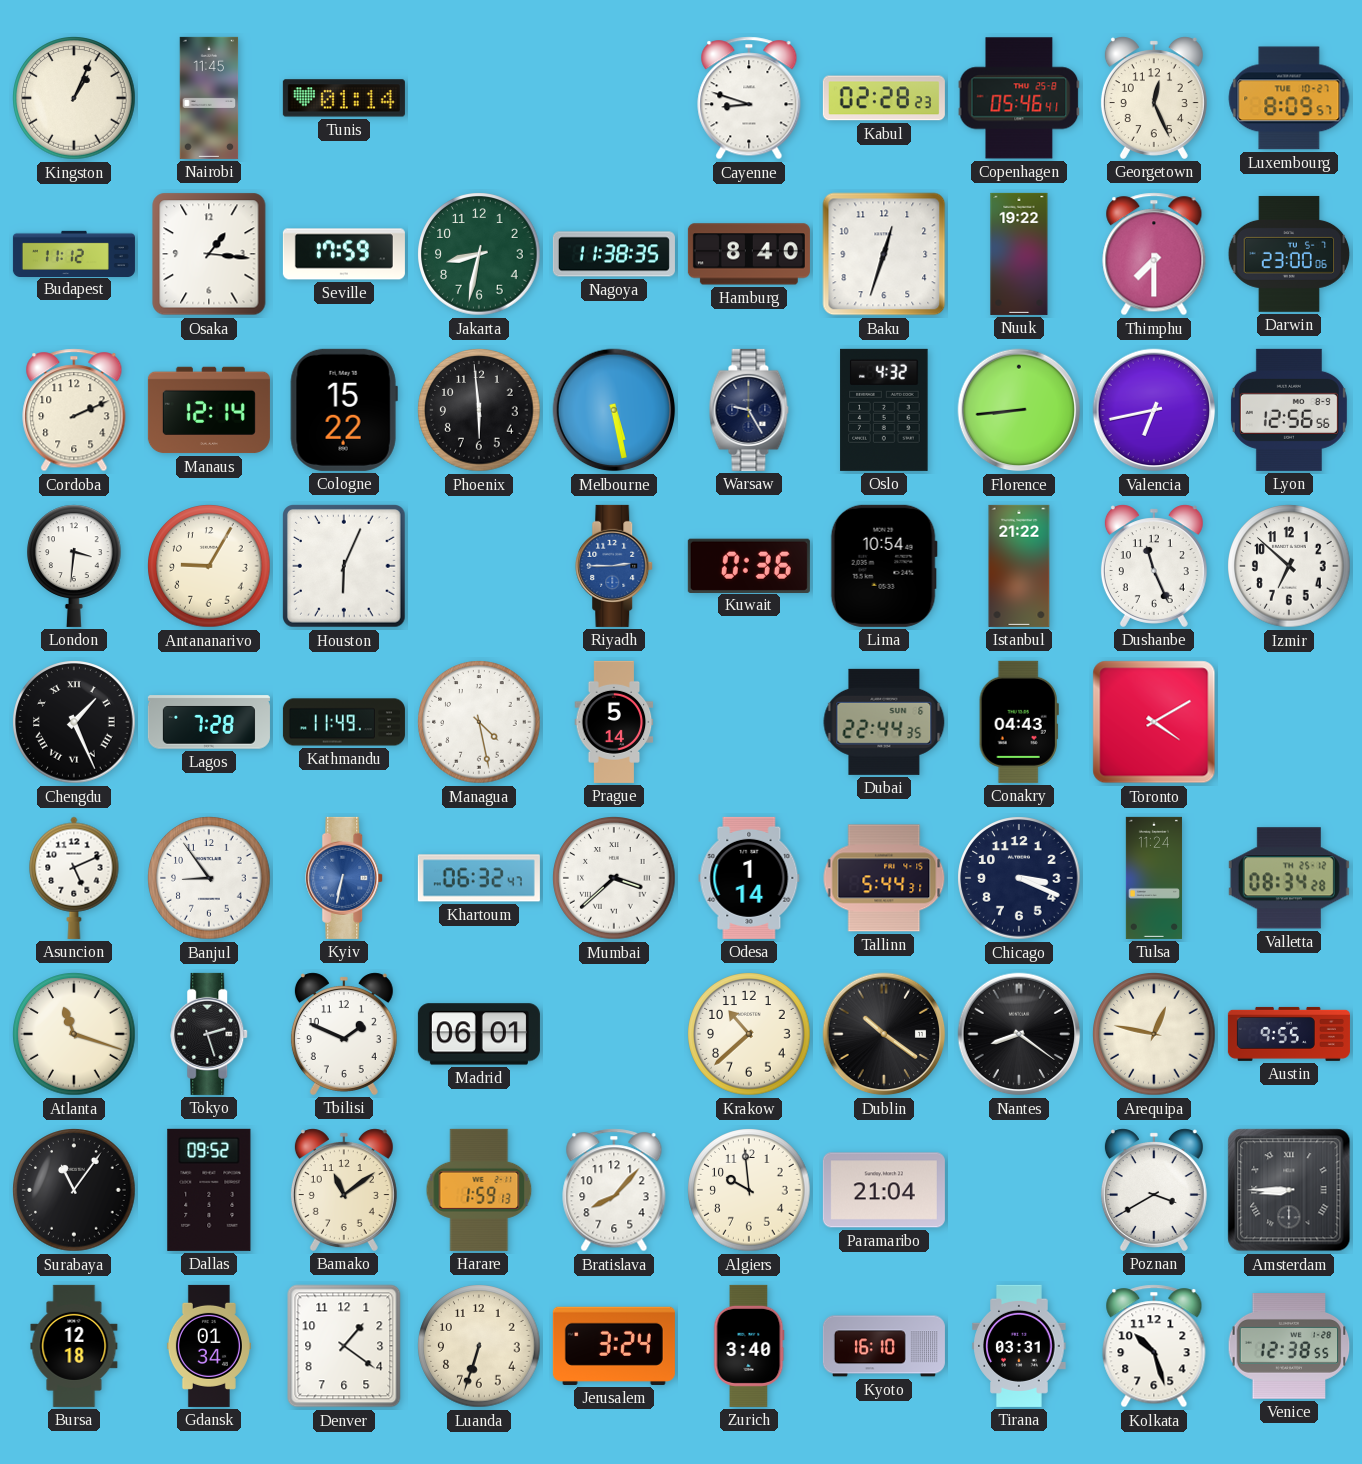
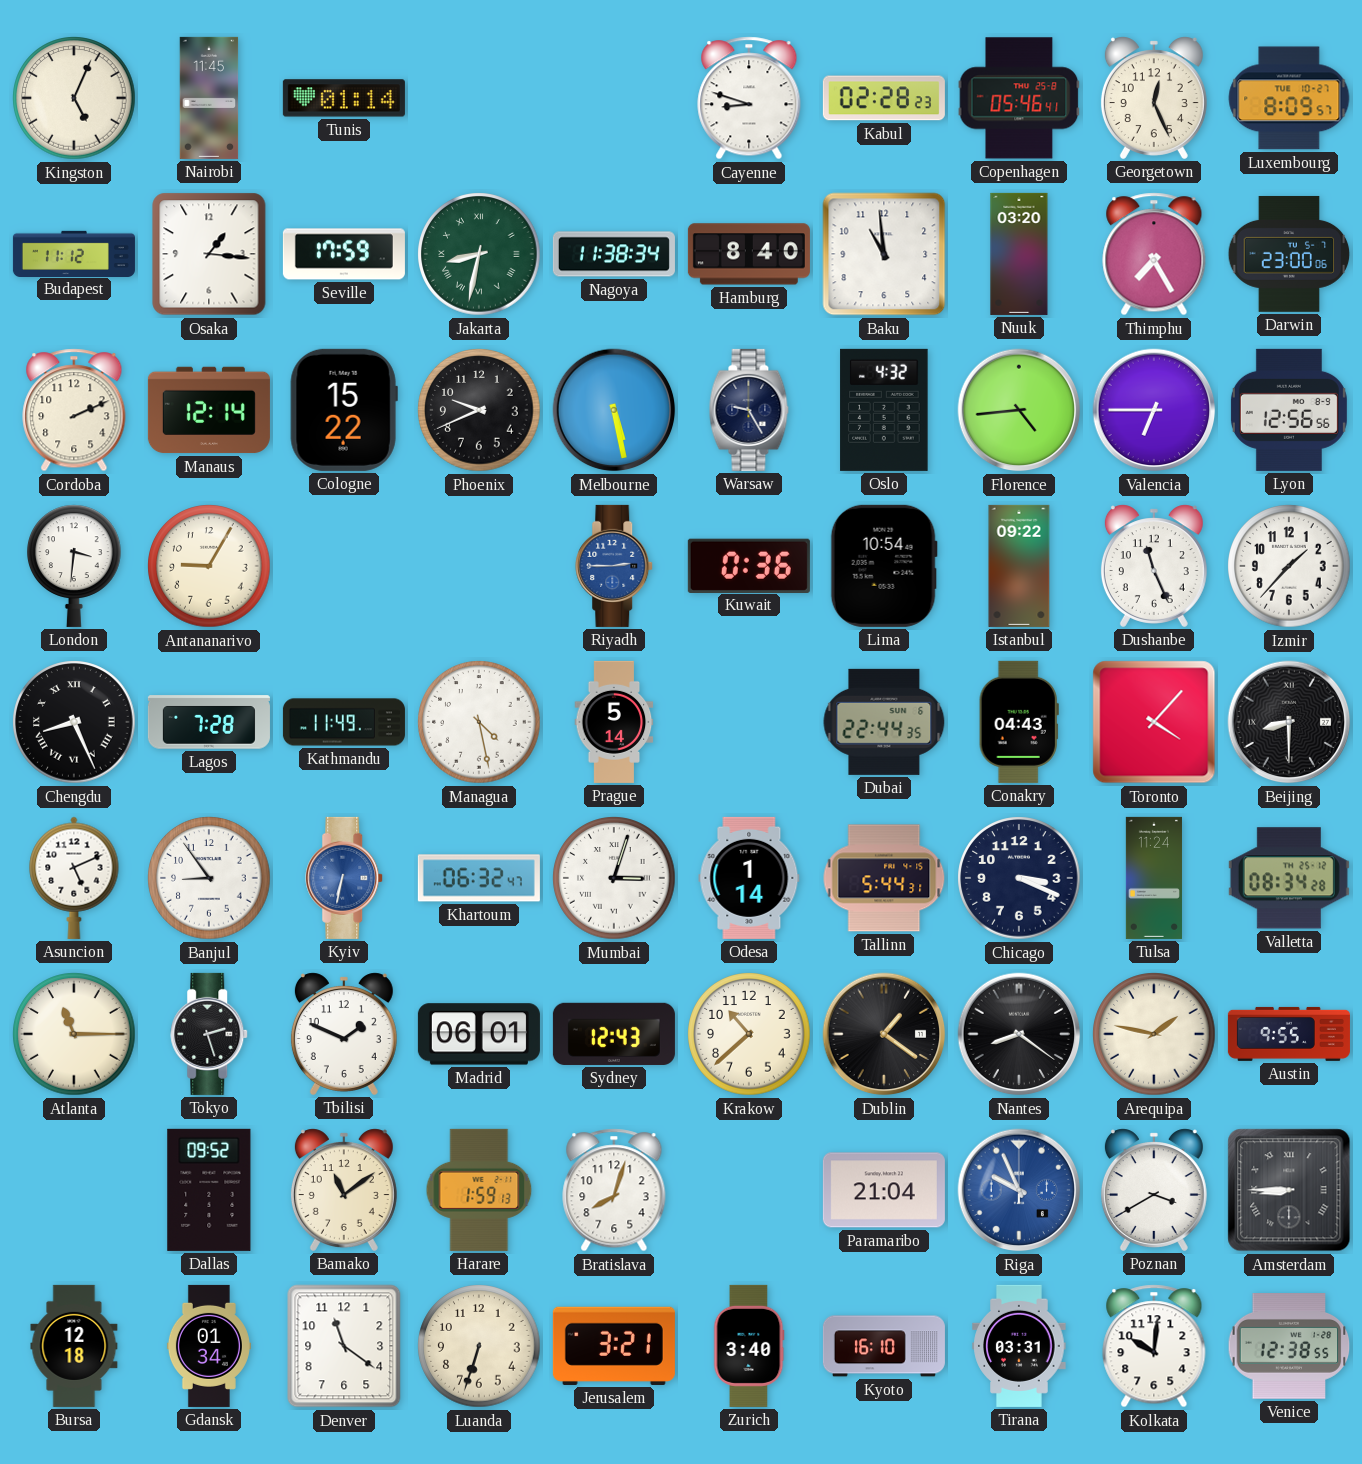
Kingston: 1:04 -> 5:04 (74, 98)
Jakarta numerals: Arabic -> Roman (479, 254)
Nagoya: 11:38:35 -> 11:38:34 (614, 254)
Baku: 12:33 -> 10:59 (884, 254)
Nuuk: 19:22 -> 03:20 (1019, 254)
Thimphu: 7:30 -> 7:25 (1154, 254)
Phoenix: 5:59 -> 9:41 (479, 410)
Florence: 8:44 -> 4:44 (1019, 410)
Valencia: 6:43 -> 6:45 (1154, 410)
Houston: 6:04 -> none (345, 567)
Istanbul: 21:22 -> 09:22 (1019, 566)
Izmir: 6:52 -> 1:37 (1289, 566)
Chengdu: 1:26 -> 8:26 (74, 722)
Toronto: 4:10 -> 4:07 (1154, 722)
Beijing: none -> 8:30 (1289, 722)
Mumbai: 3:38 -> 3:03 (614, 878)
Atlanta: 11:18 -> 11:15 (74, 1034)
Sydney: none -> 12:43 (614, 1034)
Dublin: 10:21 -> 1:21 (884, 1034)
Arequipa: 12:47 -> 1:47 (1154, 1034)
Surabaya: 11:06 -> none (74, 1190)
Bratislava: 8:07 -> 8:03 (614, 1190)
Algiers: 9:59 -> none (749, 1190)
Riga: none -> 9:56 (1019, 1190)
Denver: 1:21 -> 11:21 (344, 1346)
Jerusalem: 3:24 -> 3:21 (614, 1346)
Kolkata: 10:27 -> 10:01 (1154, 1346)
